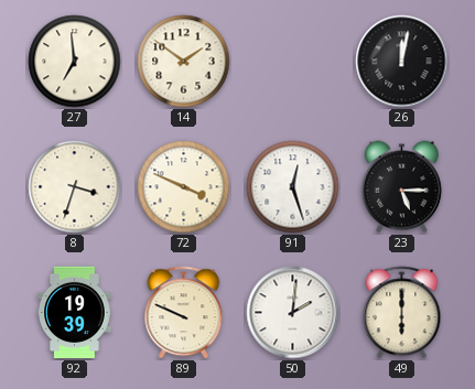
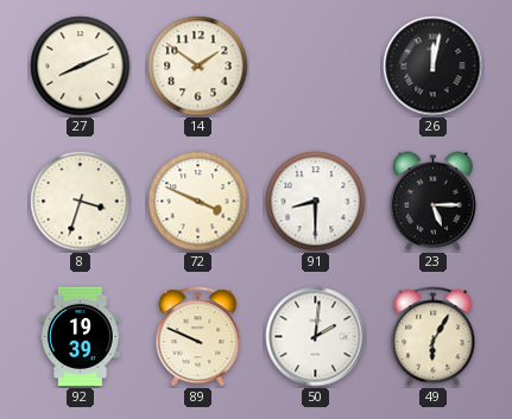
27: 6:59 -> 8:11 (81, 66)
91: 12:27 -> 8:30 (316, 202)
49: 6:00 -> 6:05 (434, 337)
